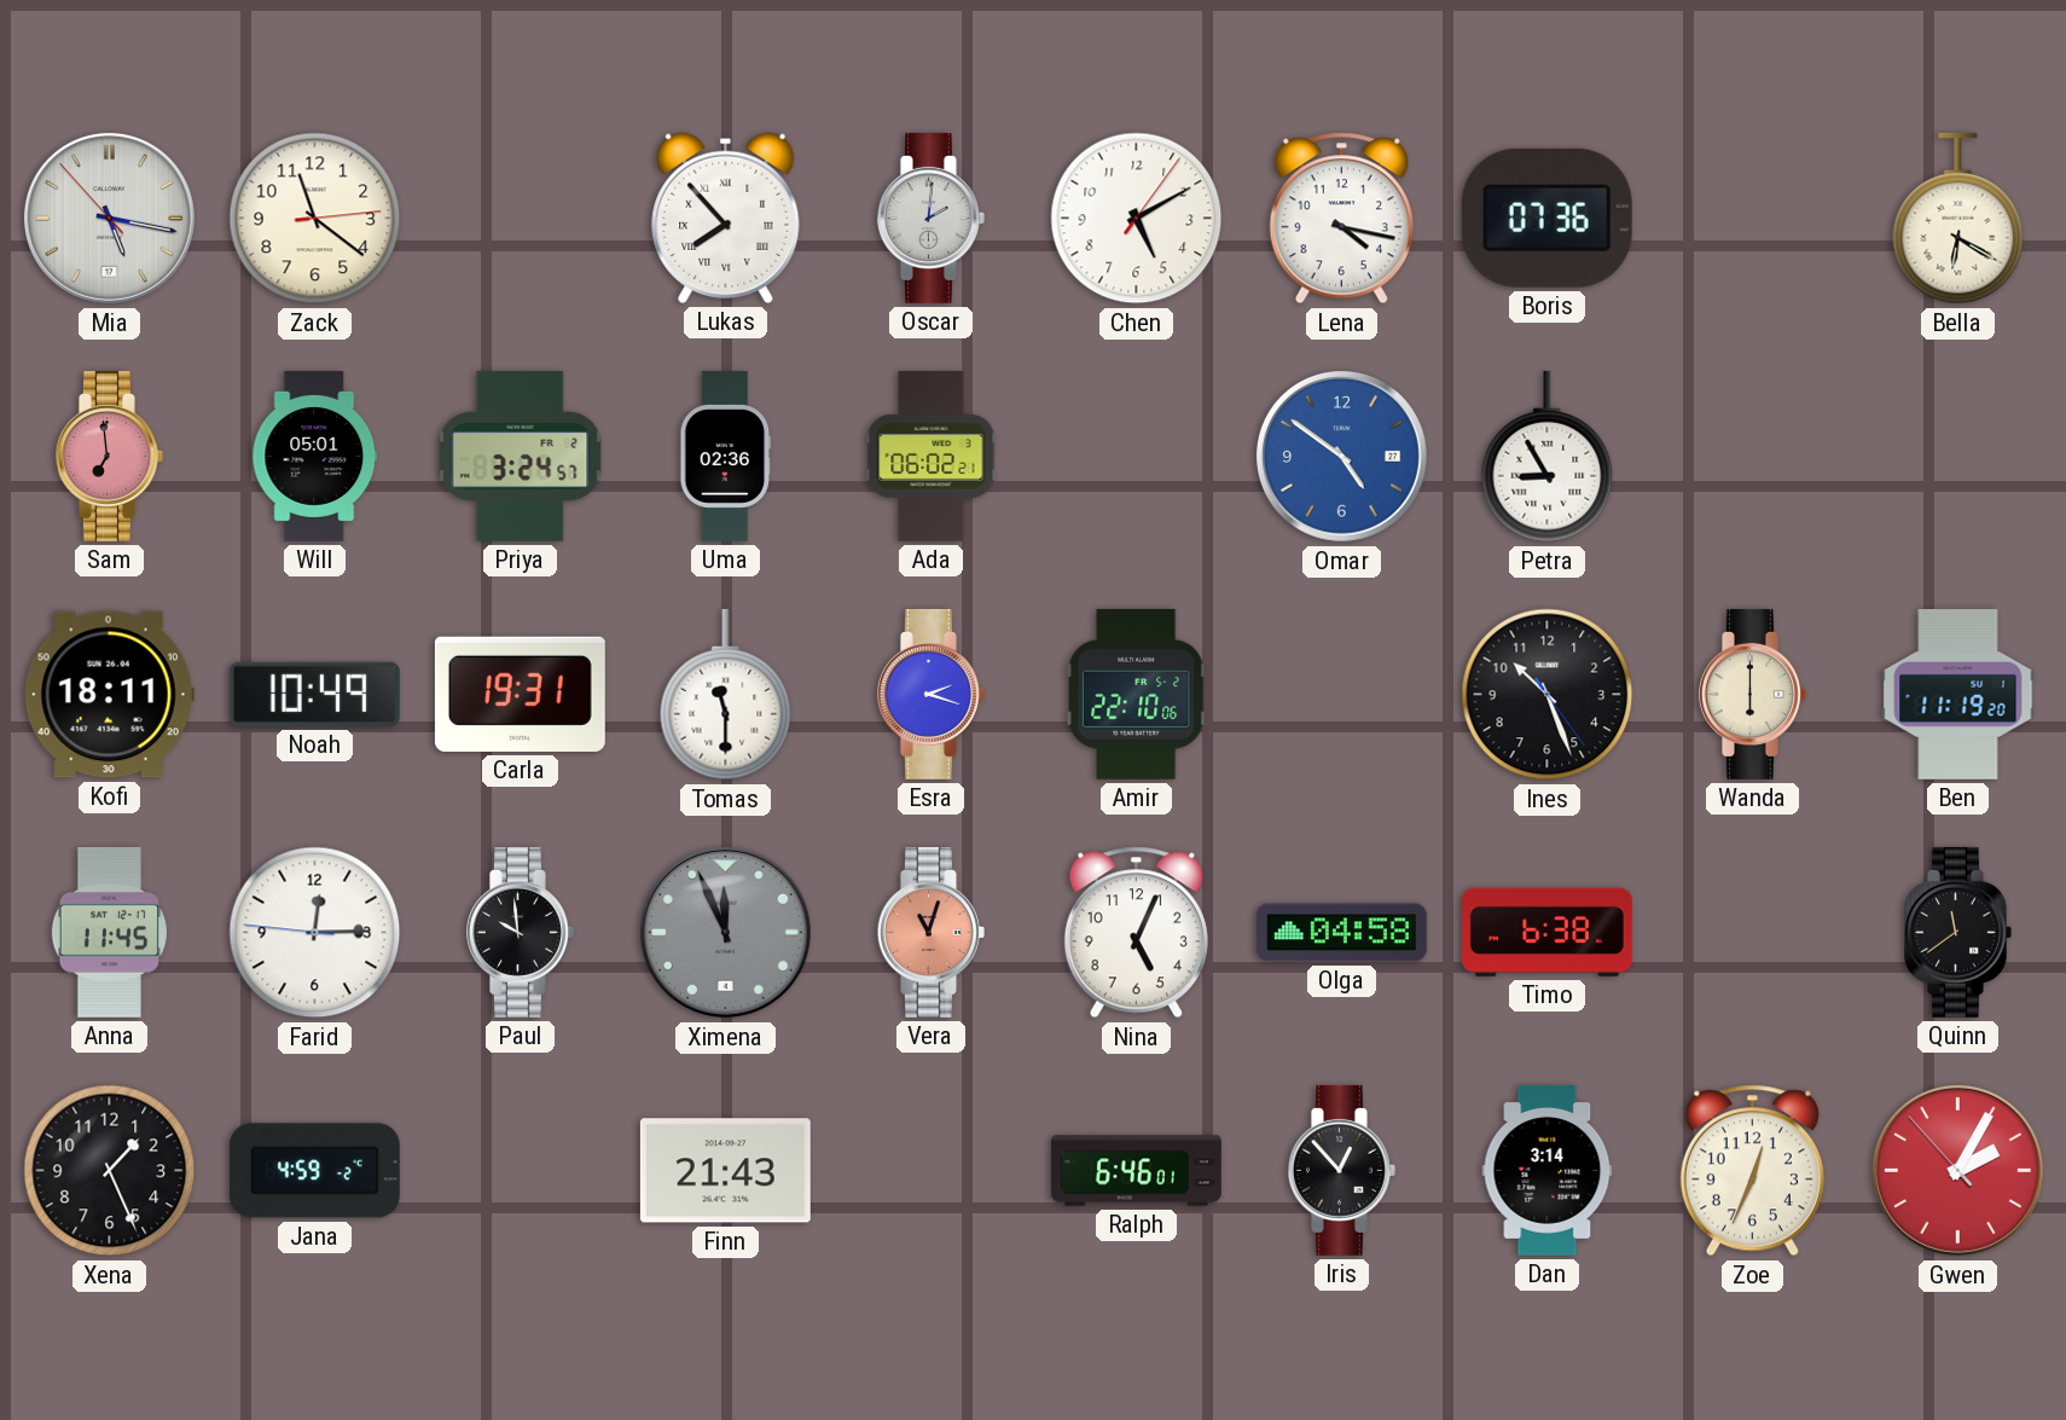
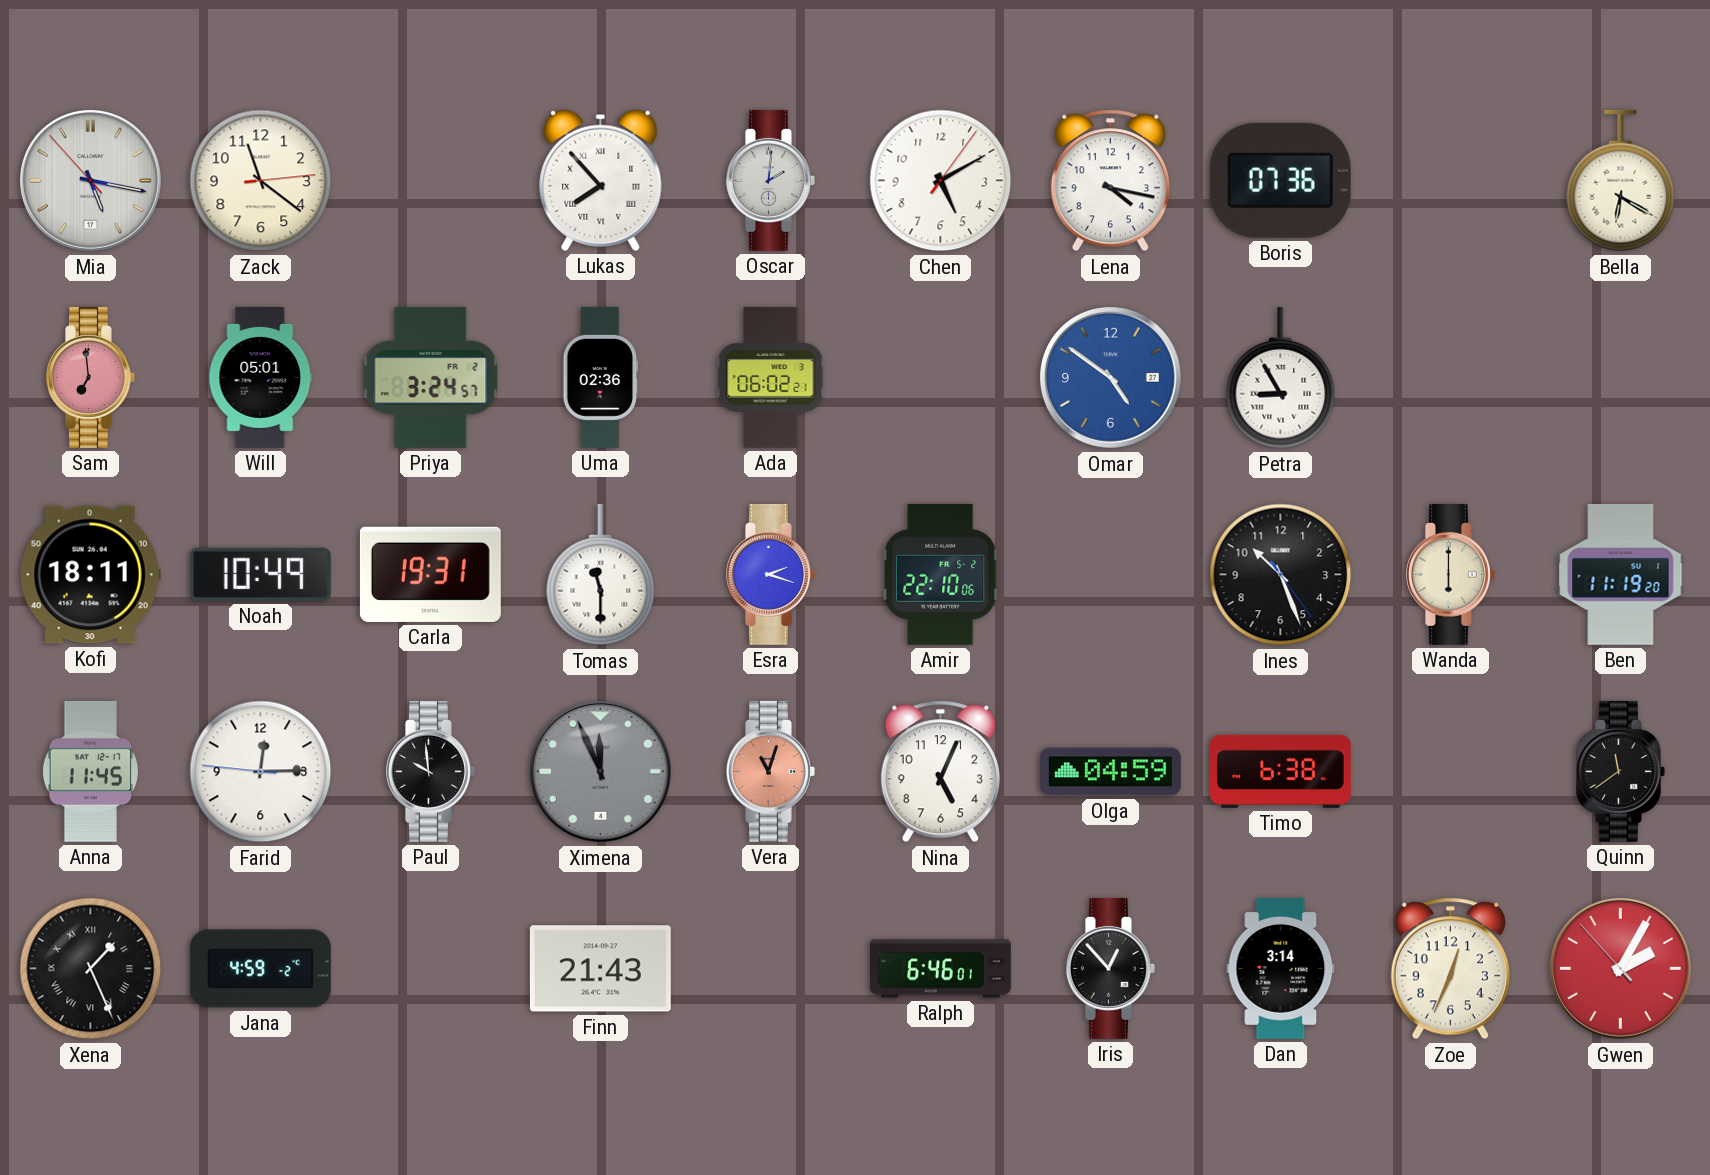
Olga: 04:58 -> 04:59 (1110, 772)
Xena numerals: Arabic -> Roman (91, 969)
